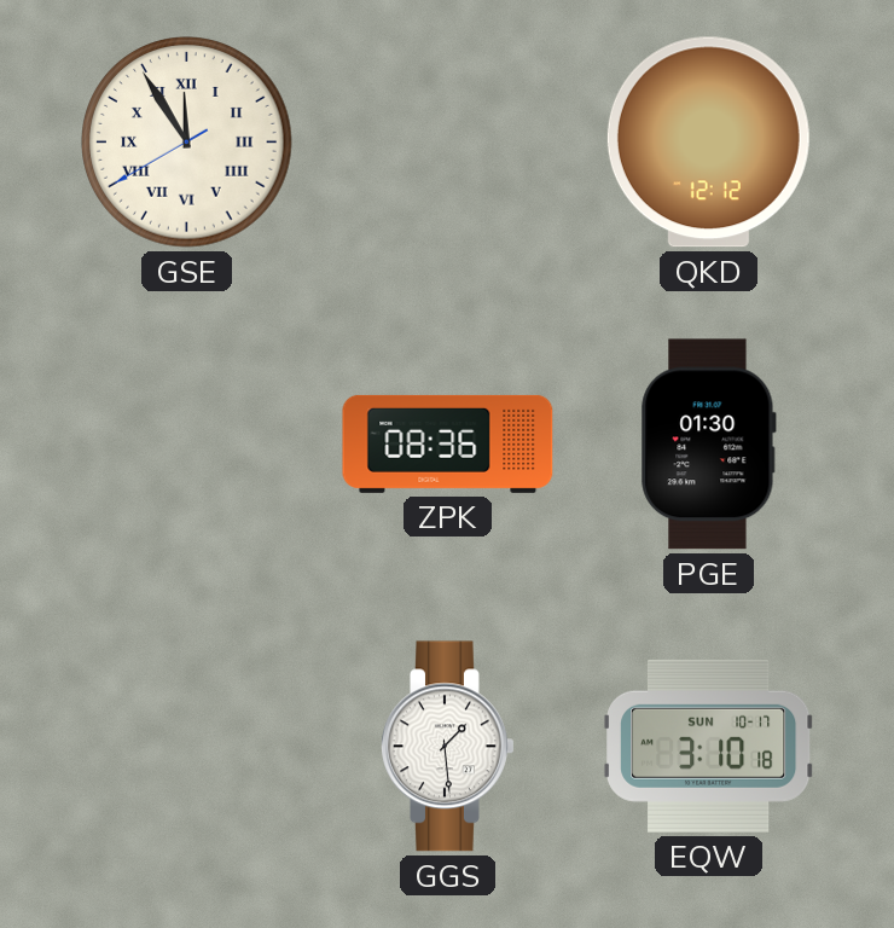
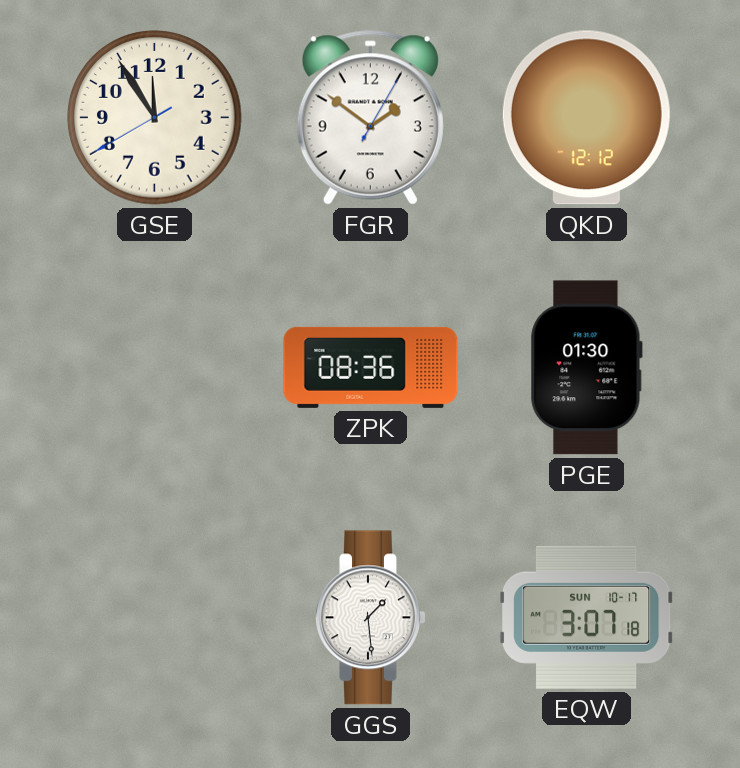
GSE numerals: Roman -> Arabic (155, 118)
FGR: none -> 1:51 (370, 118)
EQW: 3:10 -> 3:07 (587, 617)
